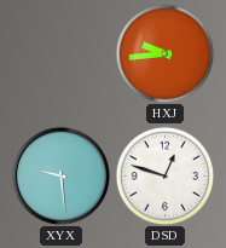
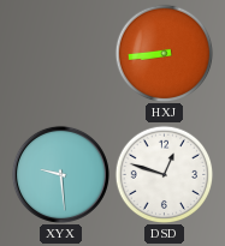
HXJ: 9:44 -> 8:44 (164, 53)
